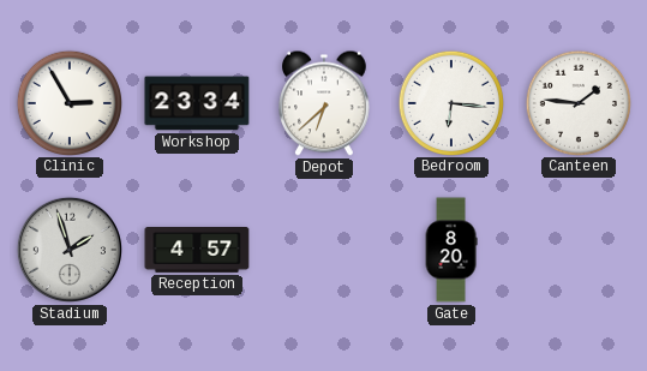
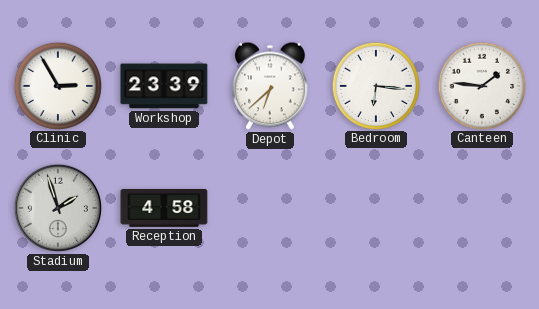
Workshop: 23:34 -> 23:39 (164, 86)
Reception: 4:57 -> 4:58 (164, 209)
Gate: 8:20 -> none (451, 250)
